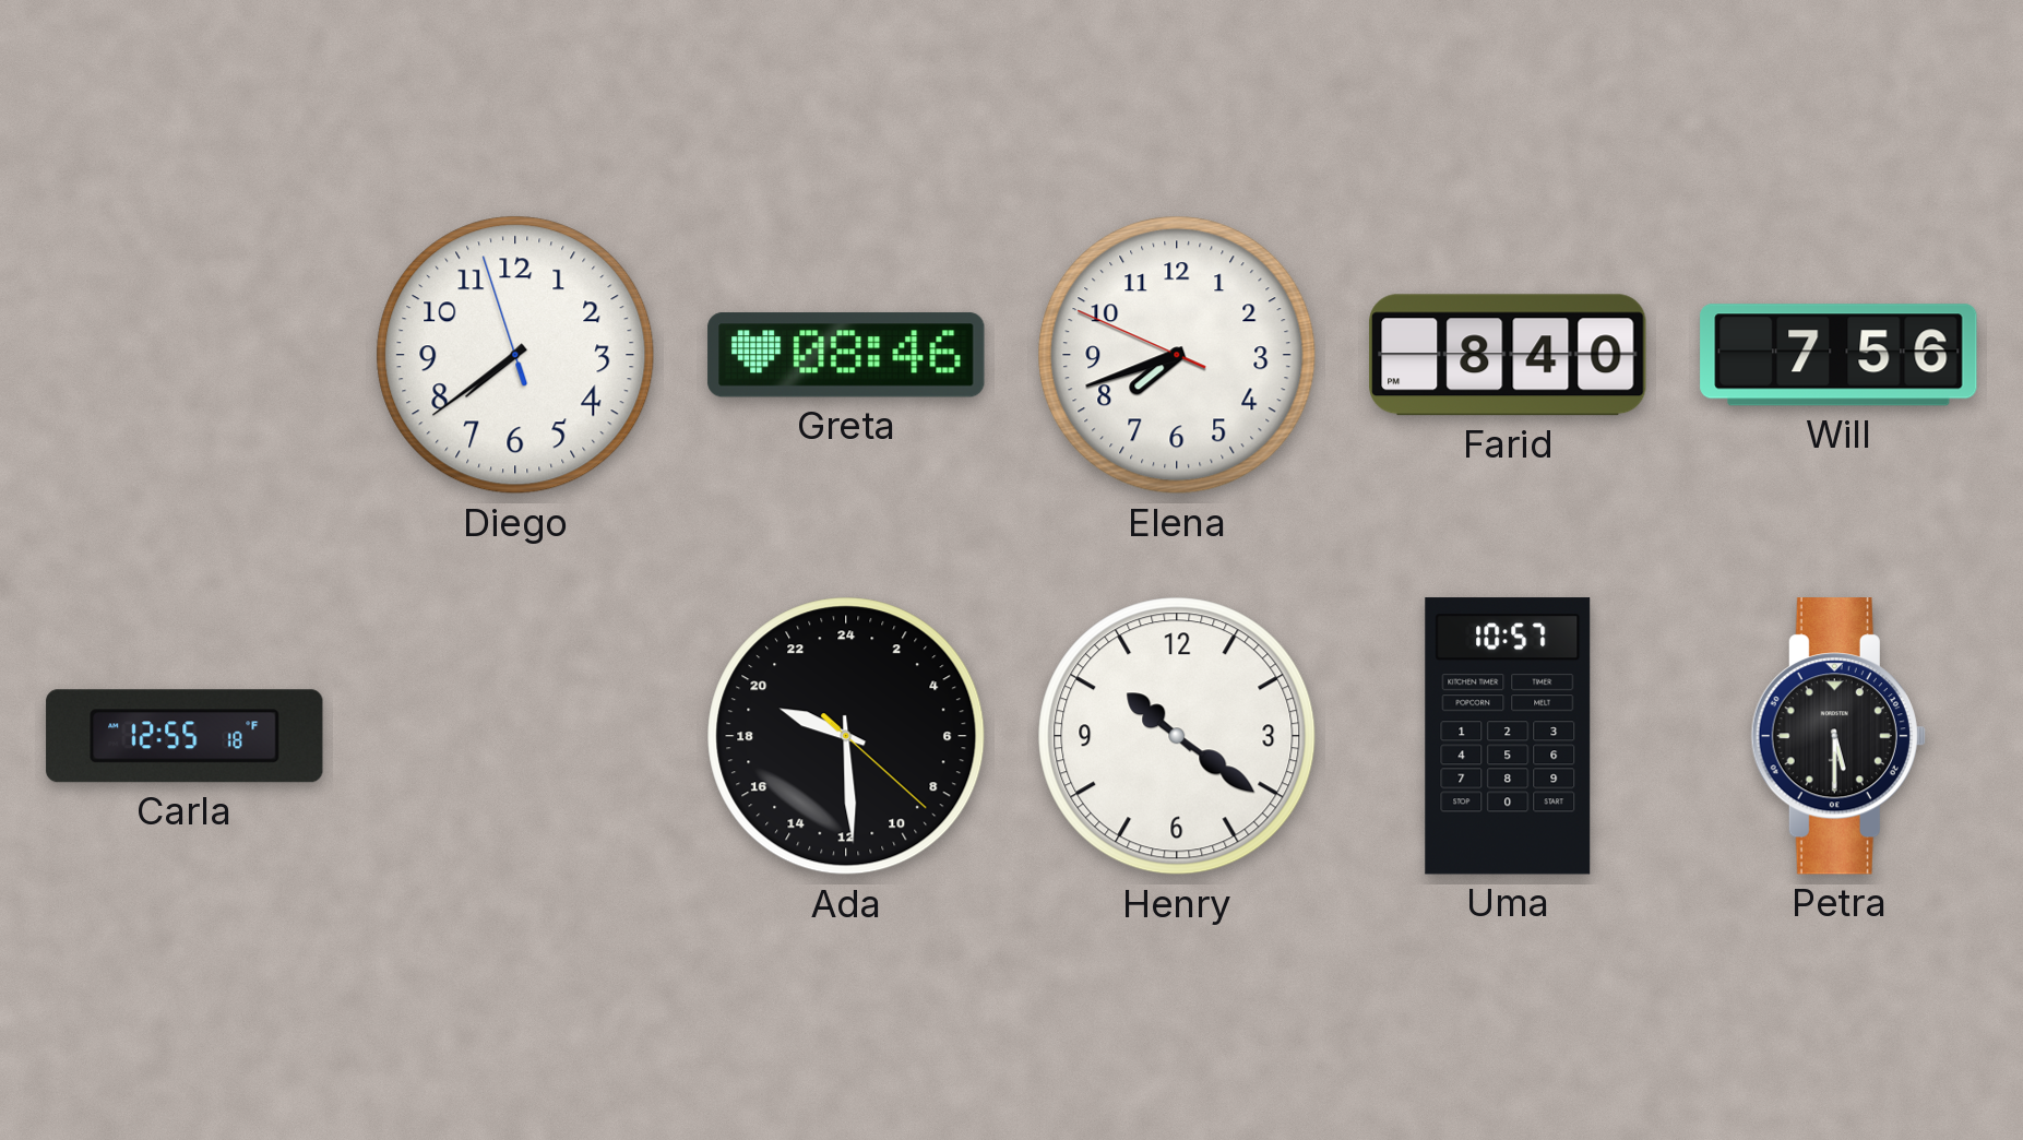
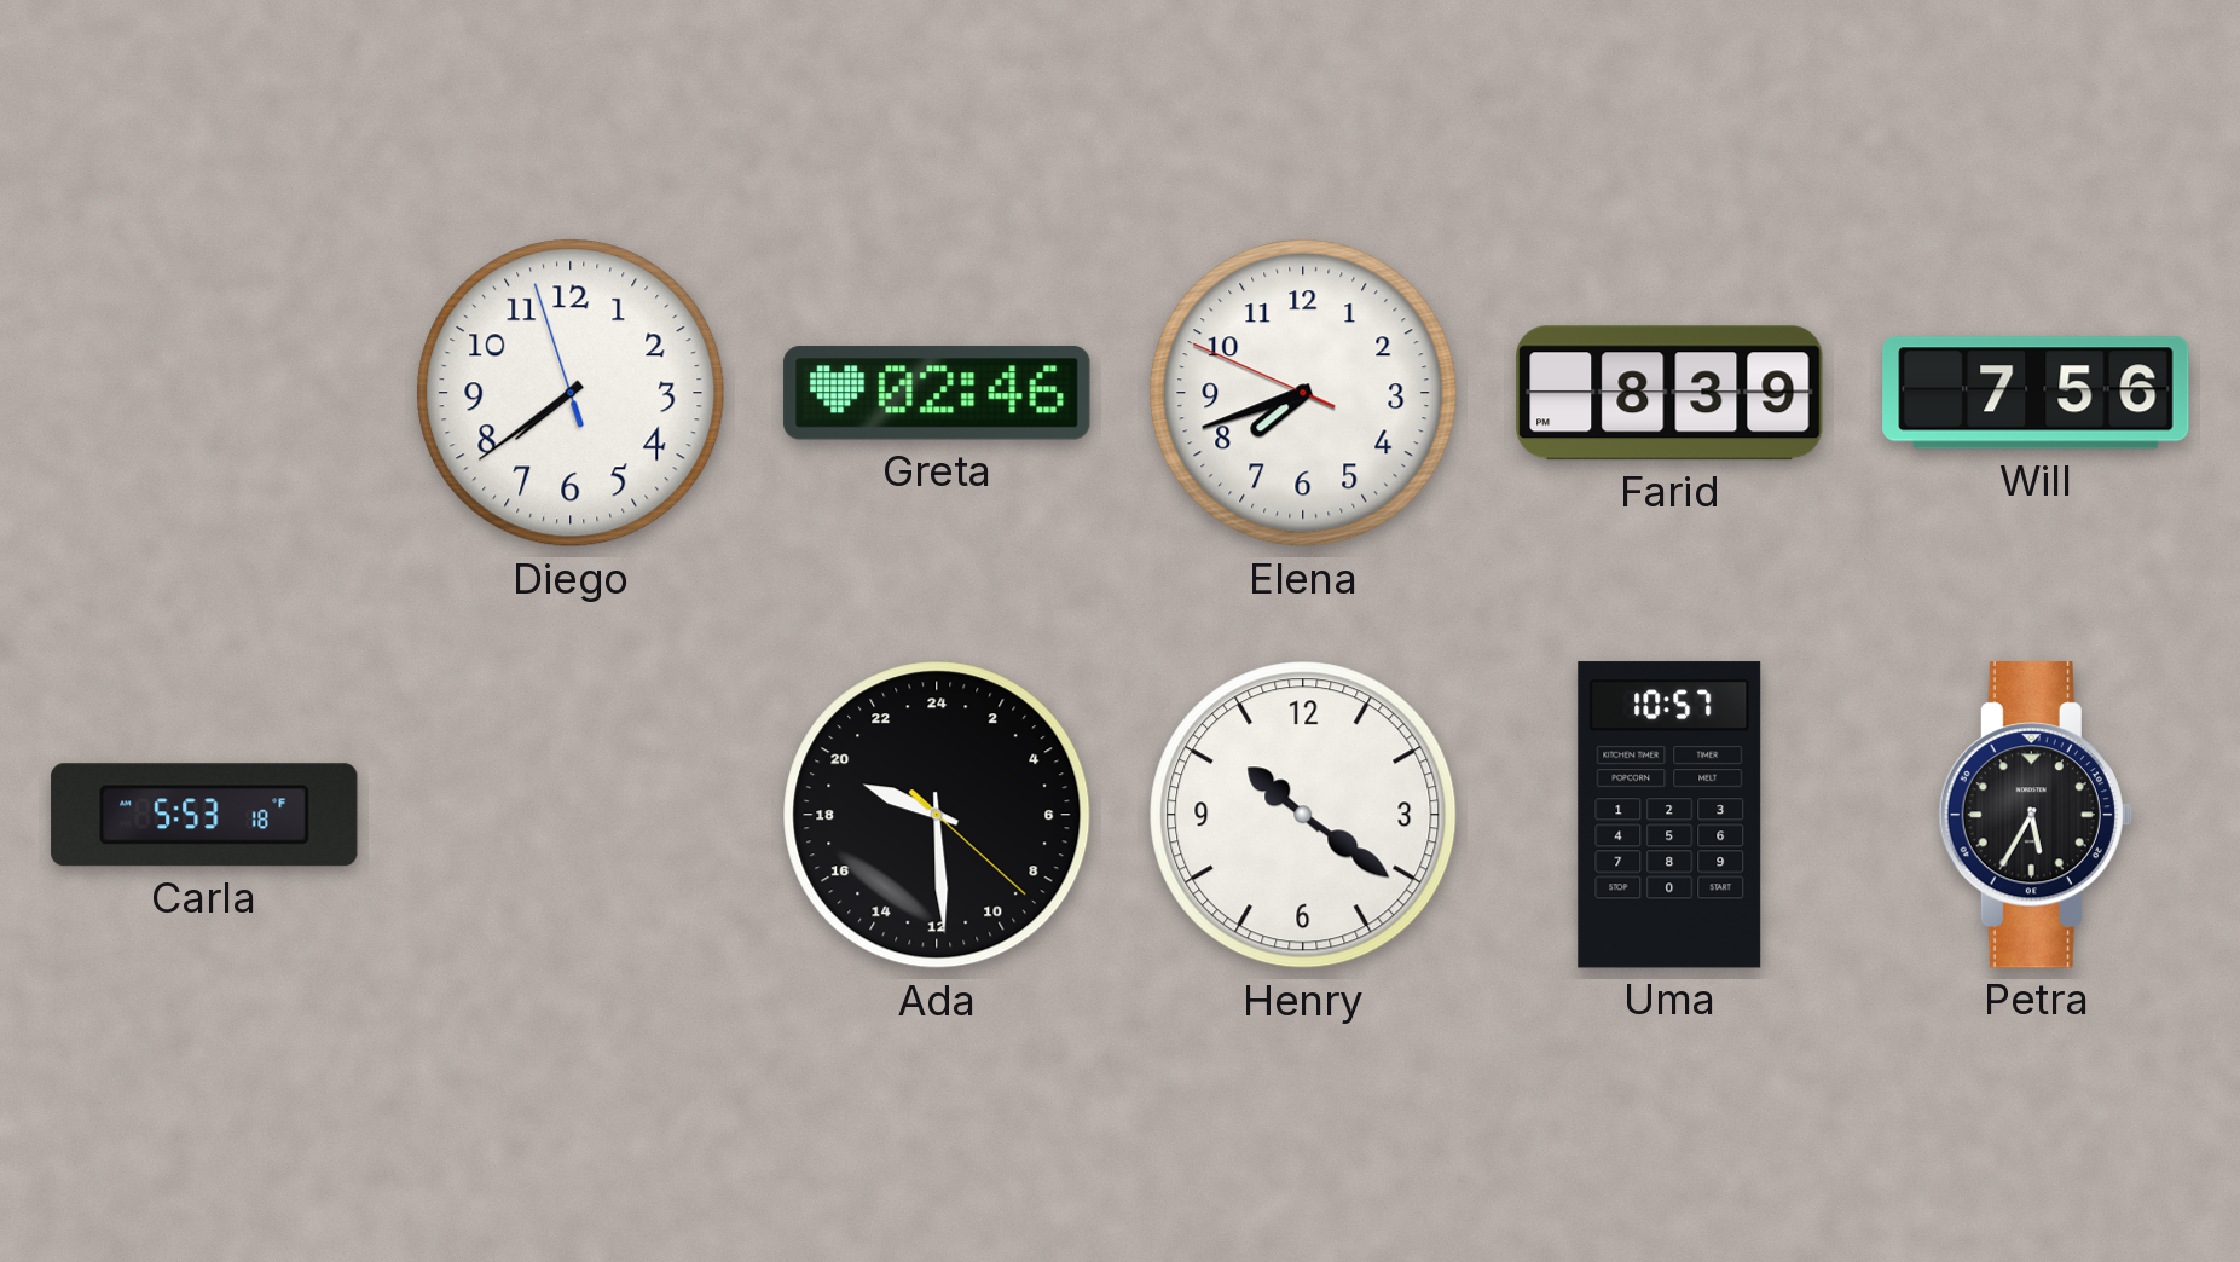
Greta: 08:46 -> 02:46 (937, 393)
Farid: 8:40 -> 8:39 (1669, 393)
Carla: 12:55 -> 5:53 (204, 815)
Petra: 5:30 -> 5:35 (2036, 815)
